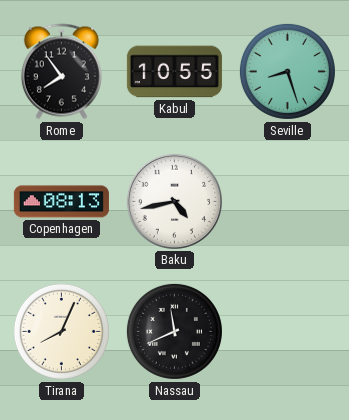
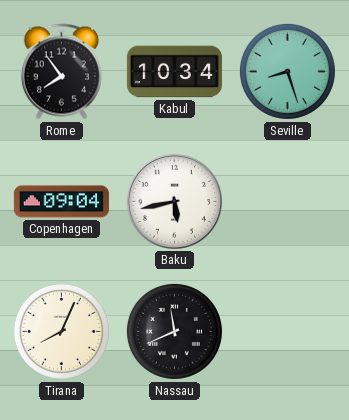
Kabul: 10:55 -> 10:34 (174, 72)
Copenhagen: 08:13 -> 09:04 (61, 202)
Baku: 4:43 -> 5:43 (174, 201)
